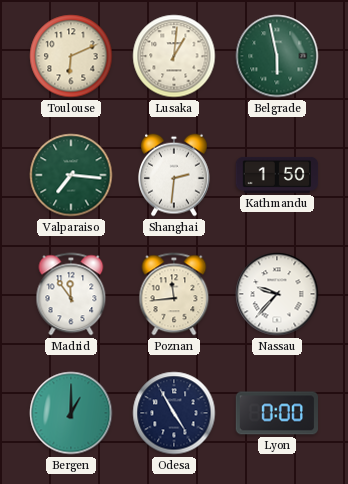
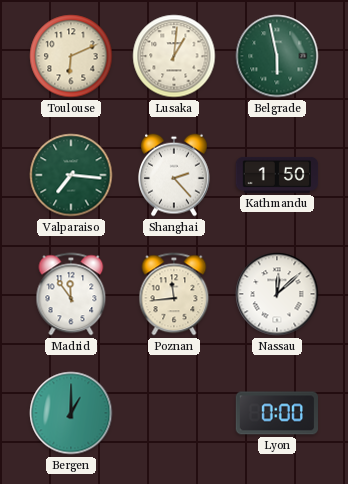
Shanghai: 2:31 -> 2:23 (175, 175)
Nassau: 9:37 -> 12:08 (277, 294)
Odesa: 4:55 -> none (174, 413)
